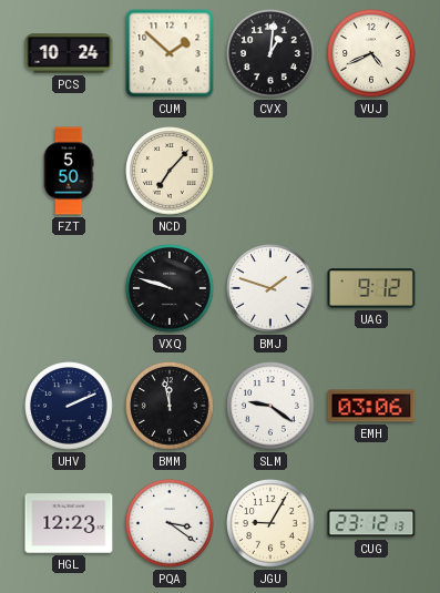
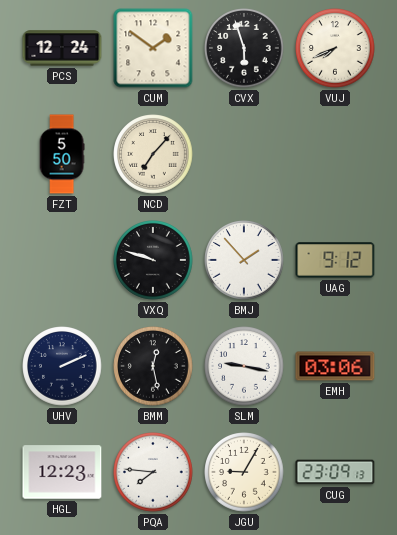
PCS: 10:24 -> 12:24 (62, 48)
CUM: 1:52 -> 1:51 (153, 48)
CVX: 1:01 -> 5:57 (244, 48)
VUJ: 4:41 -> 7:41 (335, 48)
BMJ: 1:48 -> 1:53 (244, 260)
BMM: 11:58 -> 12:28 (153, 366)
SLM: 9:21 -> 9:17 (244, 366)
PQA: 3:21 -> 7:46 (153, 472)
CUG: 23:12 -> 23:09 (335, 472)
